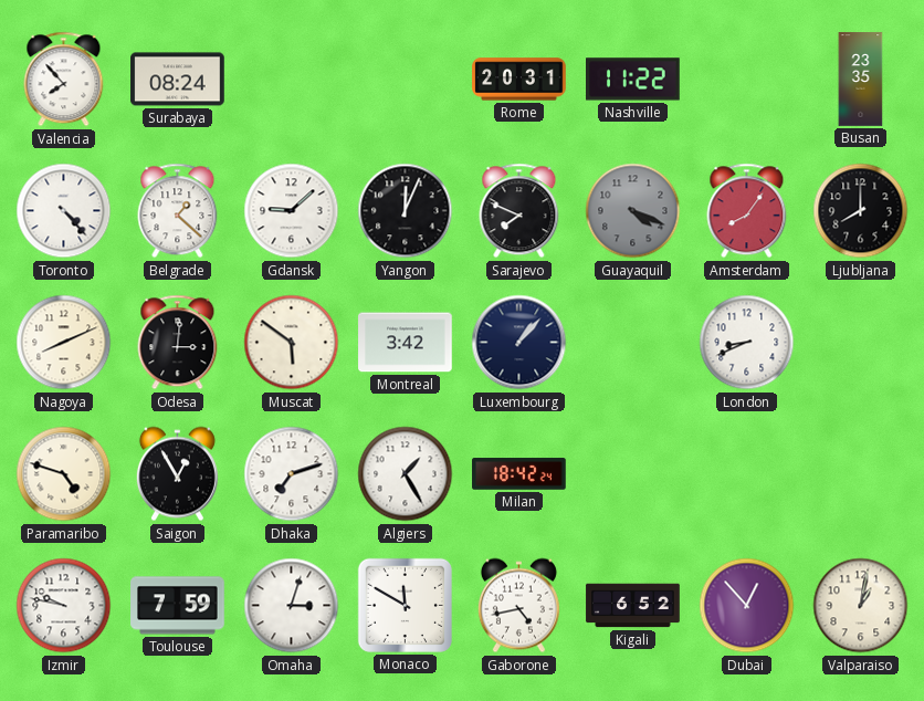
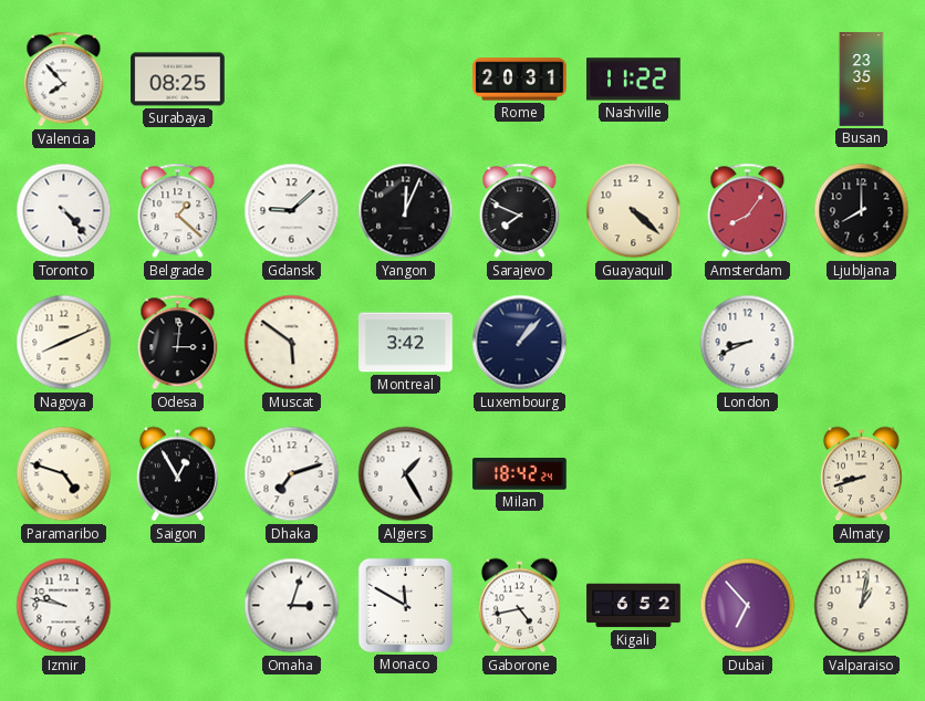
Surabaya: 08:24 -> 08:25 (178, 80)
Guayaquil: 4:19 -> 4:22 (634, 211)
Guayaquil dial: grey -> cream (634, 211)
Almaty: none -> 8:42 (861, 474)
Toulouse: 7:59 -> none (178, 606)
Dubai: 12:53 -> 6:53 (748, 606)
